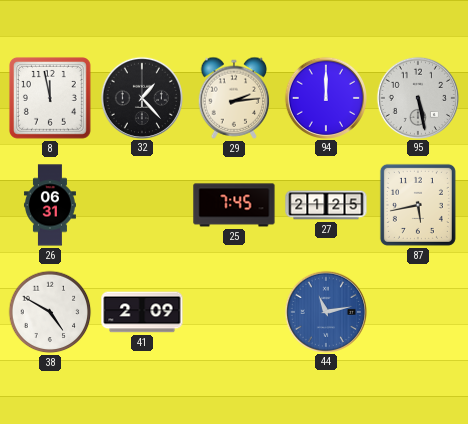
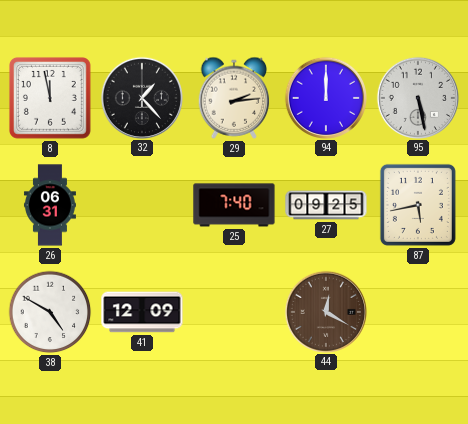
25: 7:45 -> 7:40 (234, 205)
27: 21:25 -> 09:25 (326, 205)
41: 2:09 -> 12:09 (142, 312)
44: 11:13 -> 12:20 (325, 311)
44 dial: blue -> brown (325, 311)
